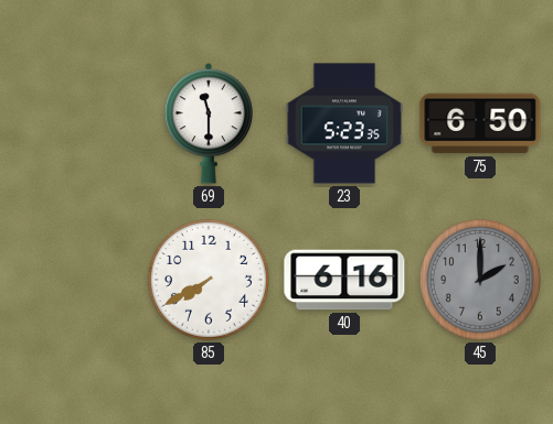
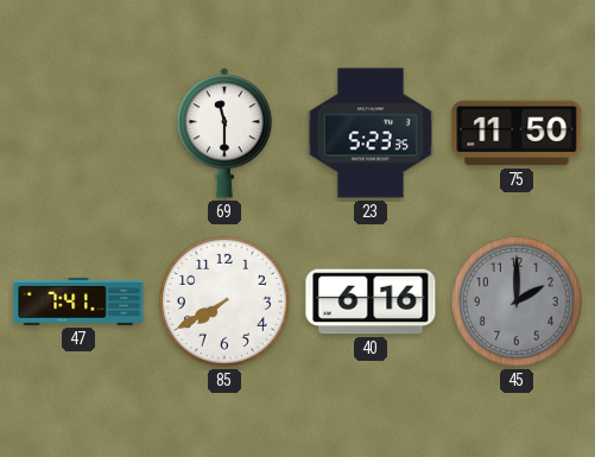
75: 6:50 -> 11:50 (517, 133)
47: none -> 7:41 (78, 303)
